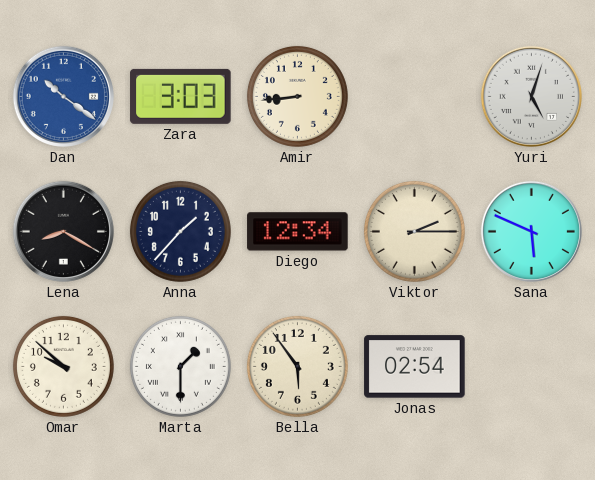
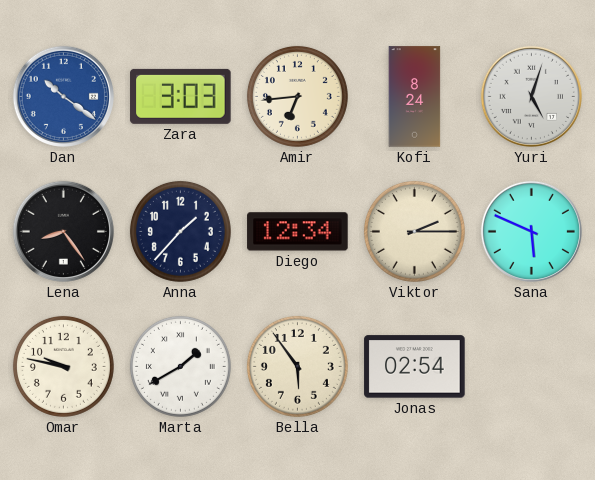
Amir: 8:44 -> 6:44 (297, 96)
Kofi: none -> 8:24 (415, 97)
Lena: 8:20 -> 8:24 (63, 231)
Omar: 9:52 -> 9:47 (63, 366)
Marta: 1:30 -> 1:40 (180, 366)
